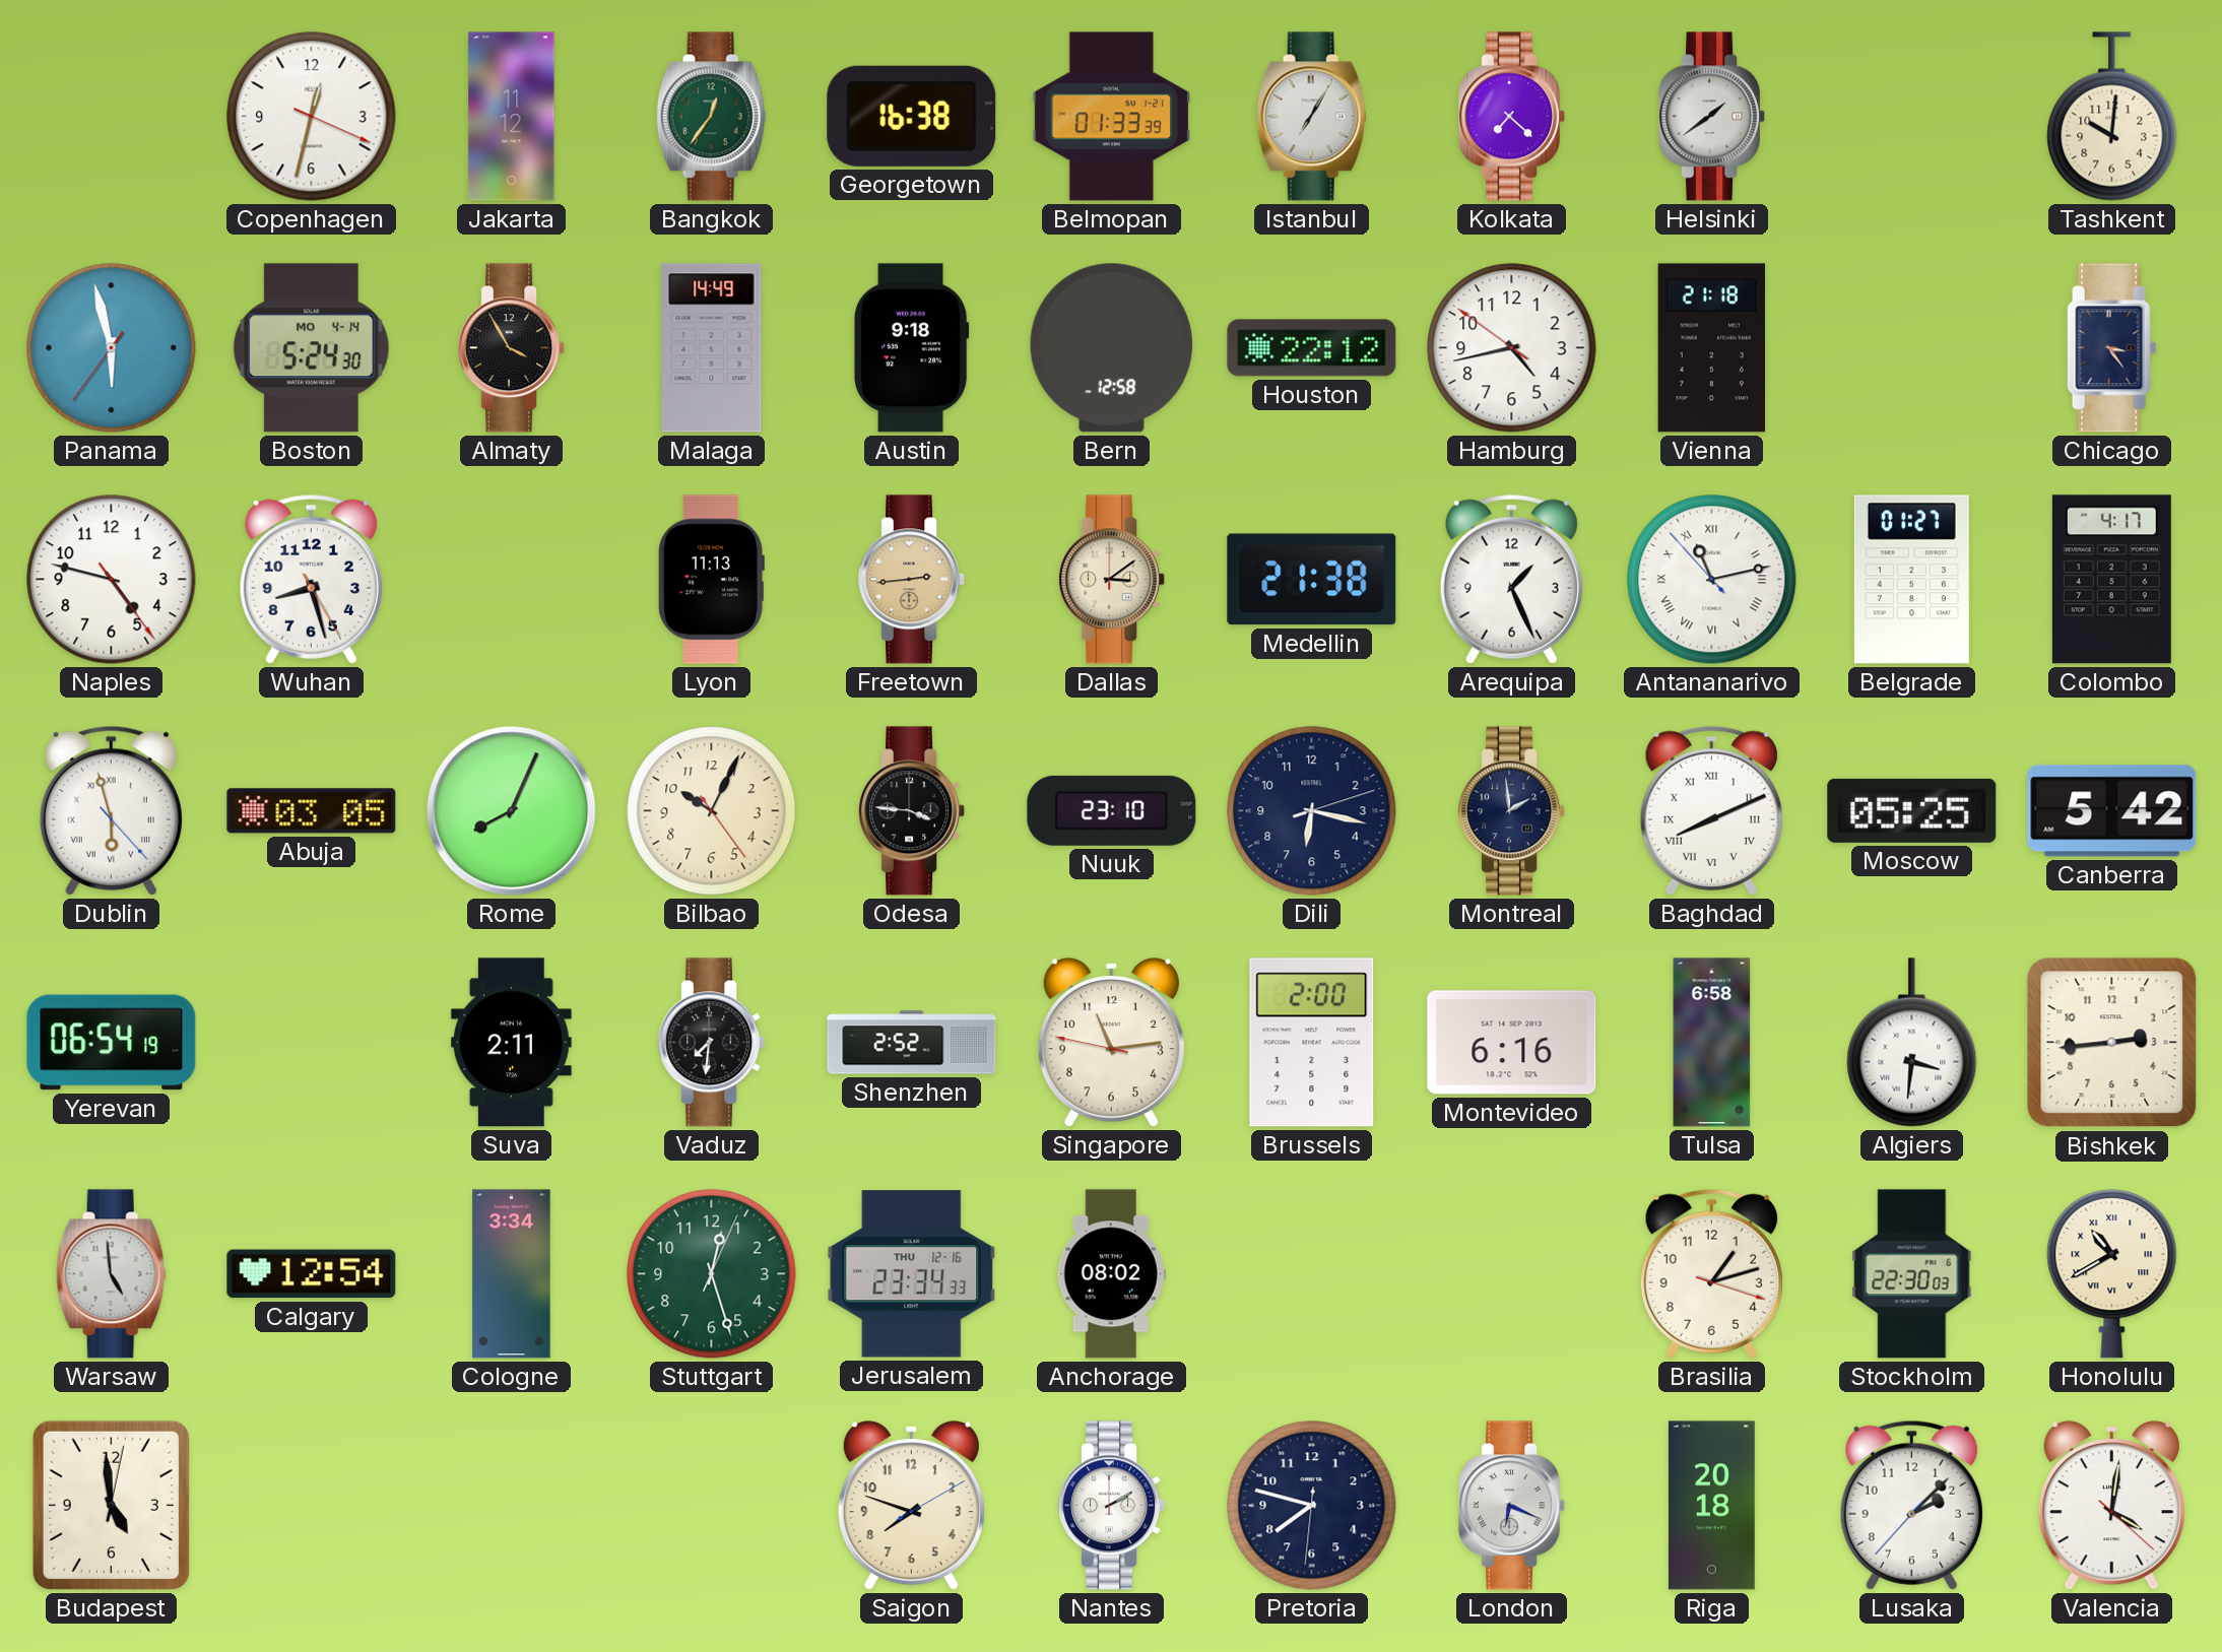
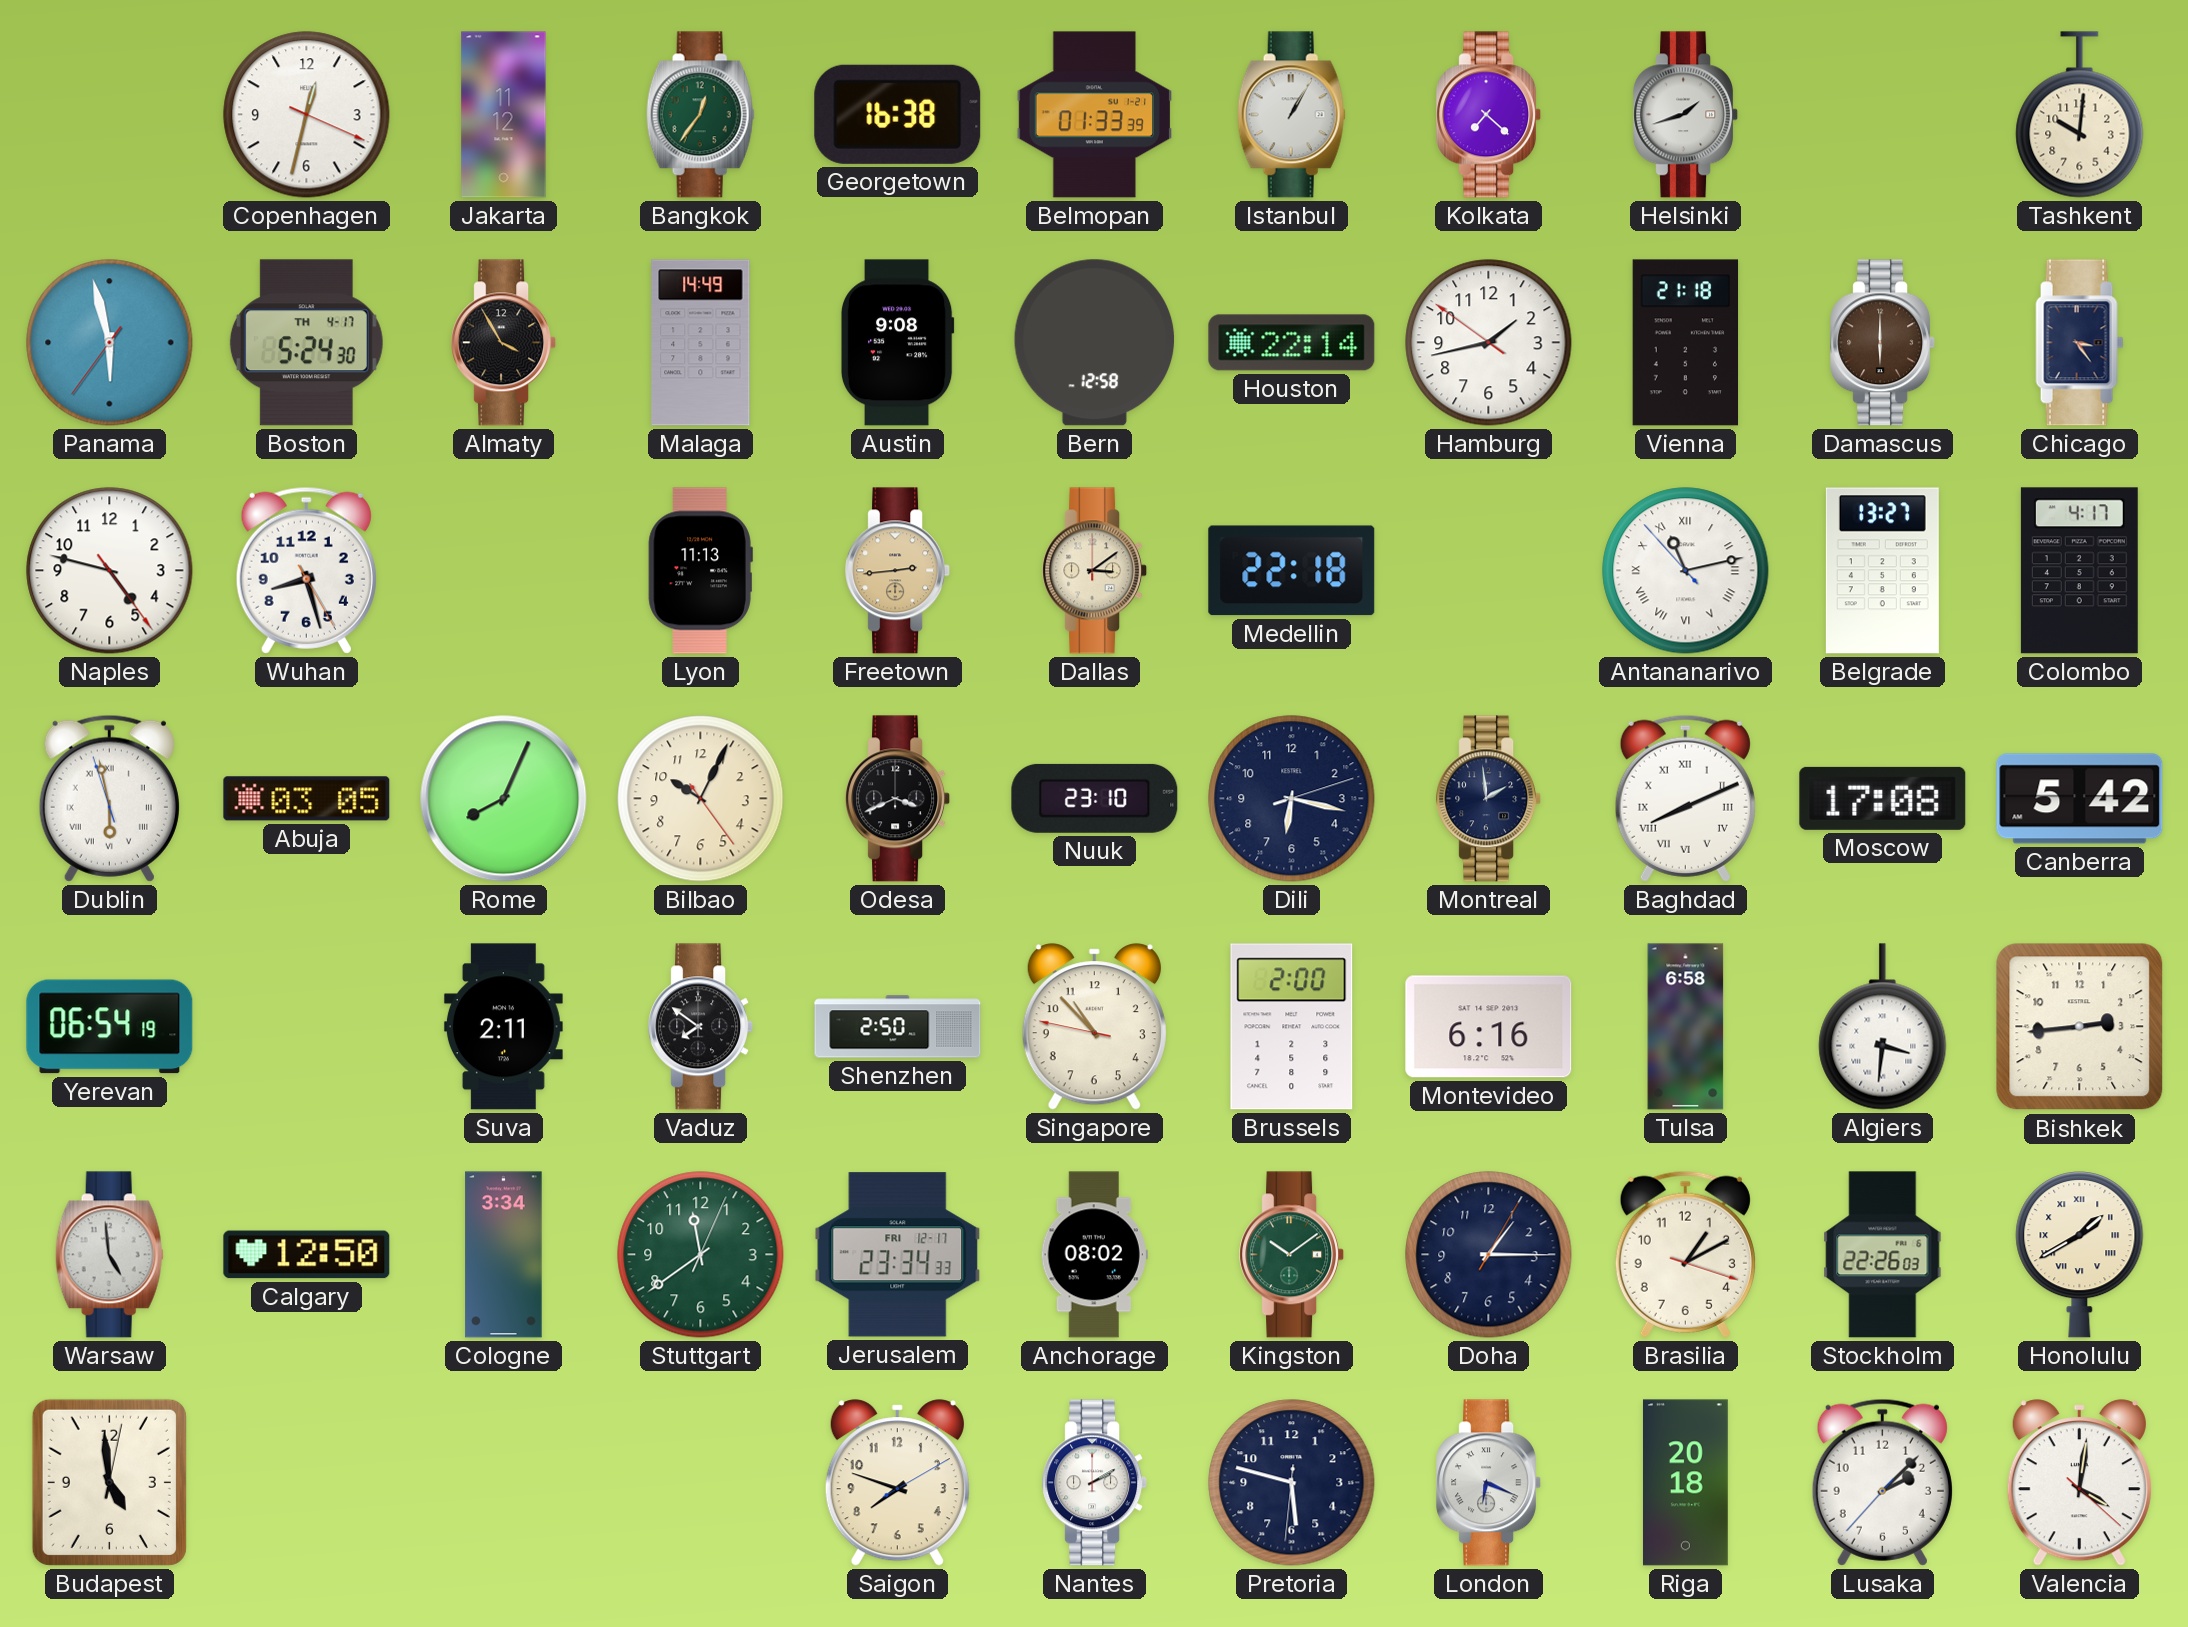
Istanbul: 7:05 -> 1:05 (1291, 115)
Helsinki: 1:39 -> 1:42 (1686, 115)
Boston date: MO 4-14 -> TH 4-17 (306, 343)
Austin: 9:18 -> 9:08 (897, 343)
Houston: 22:12 -> 22:14 (1292, 343)
Hamburg: 4:42 -> 1:42 (1489, 343)
Damascus: none -> 6:00 (1883, 343)
Medellin: 21:38 -> 22:18 (1292, 571)
Arequipa: 1:26 -> none (1511, 579)
Belgrade: 01:27 -> 13:27 (1882, 571)
Dublin: 5:57:23 -> 5:57:57 (109, 798)
Odesa: 3:46 -> 3:41 (898, 799)
Moscow: 05:25 -> 17:08 (1883, 798)
Vaduz: 7:31 -> 7:51 (701, 1027)
Shenzhen: 2:52 -> 2:50 (898, 1027)
Singapore: 11:13 -> 10:52 (1094, 1027)
Calgary: 12:54 -> 12:50 (307, 1255)
Stuttgart: 12:27 -> 11:39 (701, 1255)
Jerusalem date: THU 12-16 -> FRI 12-17 (898, 1255)
Kingston: none -> 10:09 (1292, 1255)
Doha: none -> 1:15 (1489, 1255)
Brasilia: 1:12 -> 1:10 (1685, 1254)
Stockholm: 22:30 -> 22:26 (1883, 1255)
Honolulu: 10:40 -> 1:40 (2080, 1255)
Pretoria: 7:47 -> 5:47 (1292, 1483)
